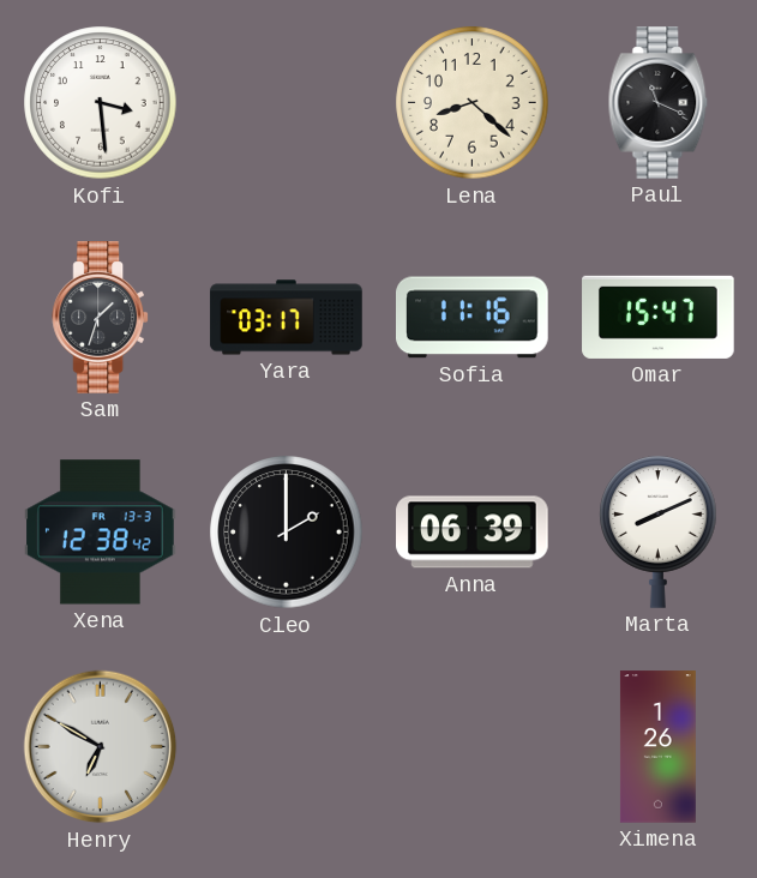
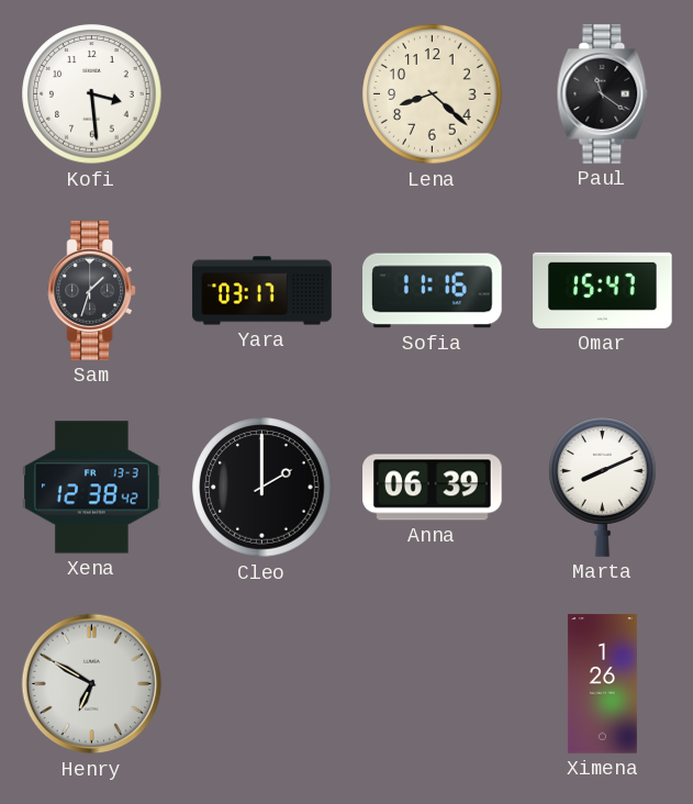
Paul: 11:19 -> 11:21 (603, 94)
